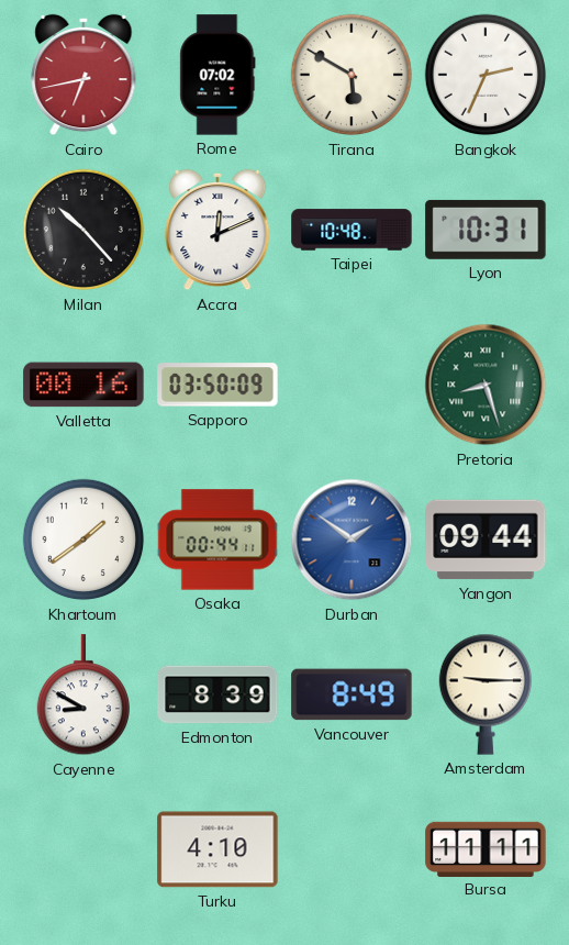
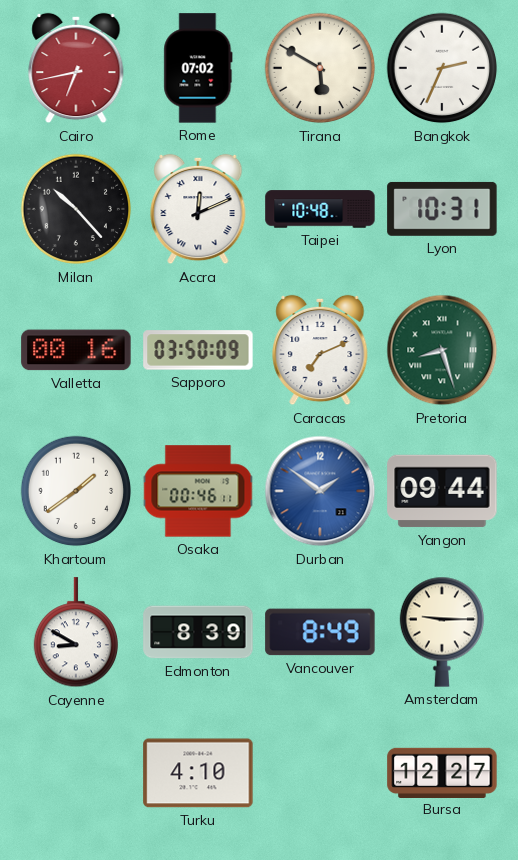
Caracas: none -> 7:11 (320, 350)
Osaka: 00:44 -> 00:46 (198, 491)
Bursa: 11:11 -> 12:27 (442, 772)
